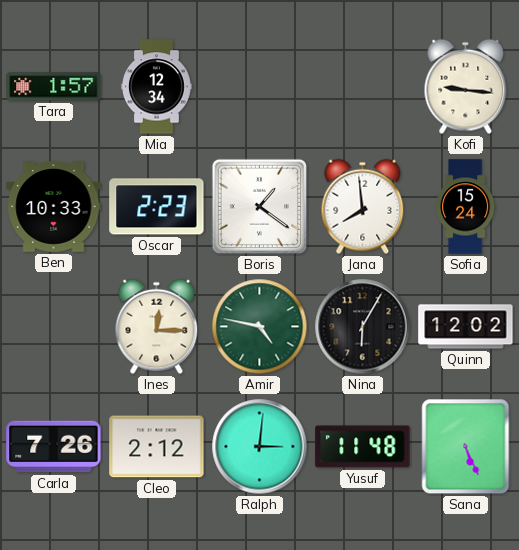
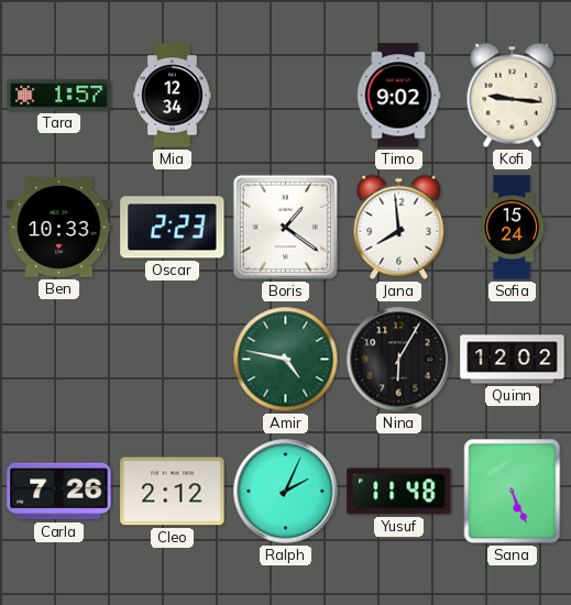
Timo: none -> 9:02 (398, 96)
Ines: 12:15 -> none (157, 327)
Ralph: 3:01 -> 2:04 (286, 492)
